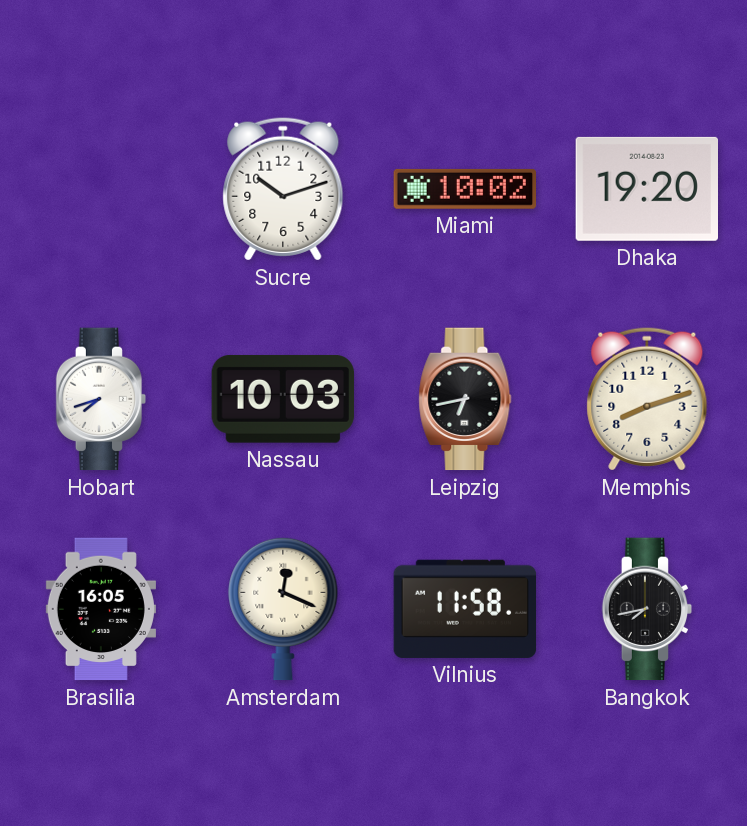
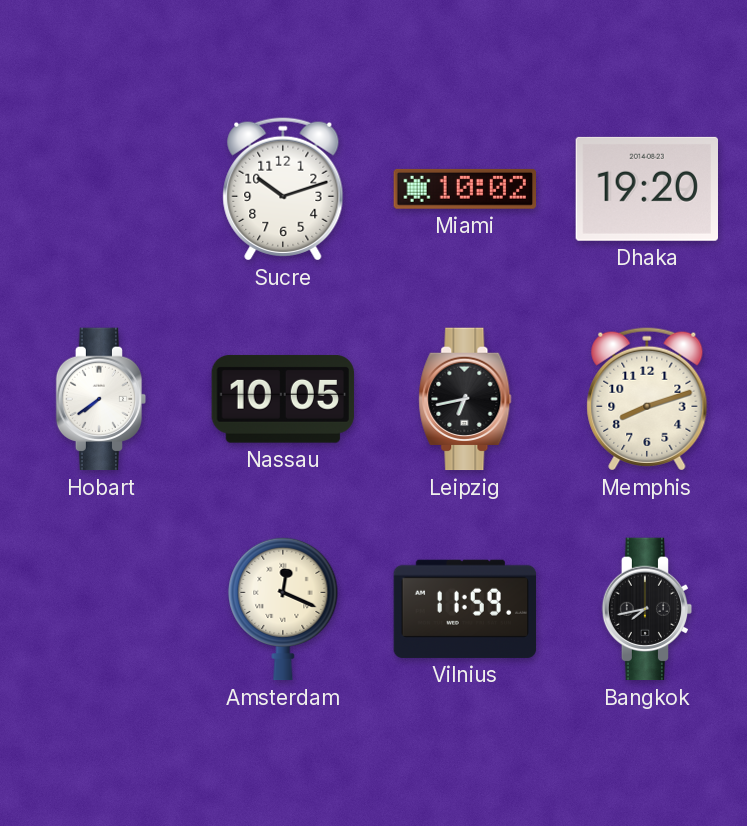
Hobart: 7:42 -> 7:39 (101, 399)
Nassau: 10:03 -> 10:05 (283, 399)
Brasilia: 16:05 -> none (101, 609)
Vilnius: 11:58 -> 11:59 (465, 609)
